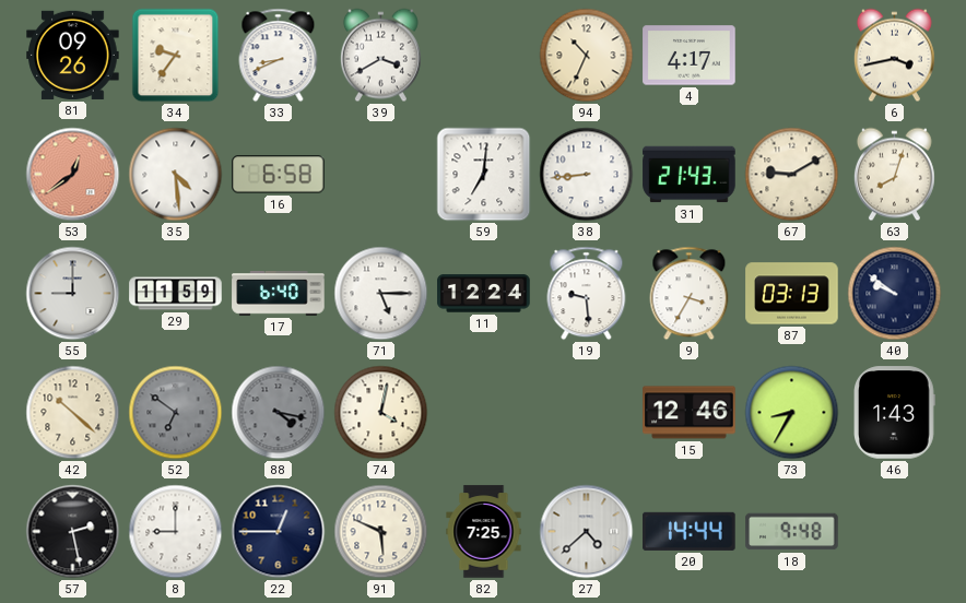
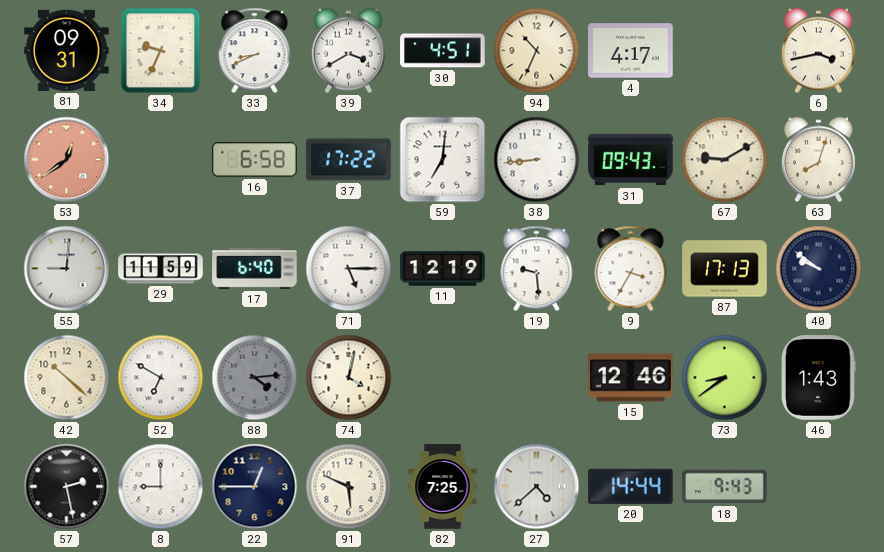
81: 09:26 -> 09:31 (67, 50)
34: 9:36 -> 9:34 (161, 51)
30: none -> 4:51 (443, 51)
35: 4:29 -> none (176, 175)
37: none -> 17:22 (349, 160)
31: 21:43 -> 09:43 (631, 160)
55: 9:00 -> 9:01 (67, 269)
11: 12:24 -> 12:19 (443, 269)
87: 03:13 -> 17:13 (725, 269)
52: 6:51 -> 6:50 (161, 378)
52 dial: grey -> white (161, 378)
88: 4:17 -> 4:14 (255, 378)
73: 8:35 -> 8:39 (725, 378)
18: 9:48 -> 9:43 (725, 487)
